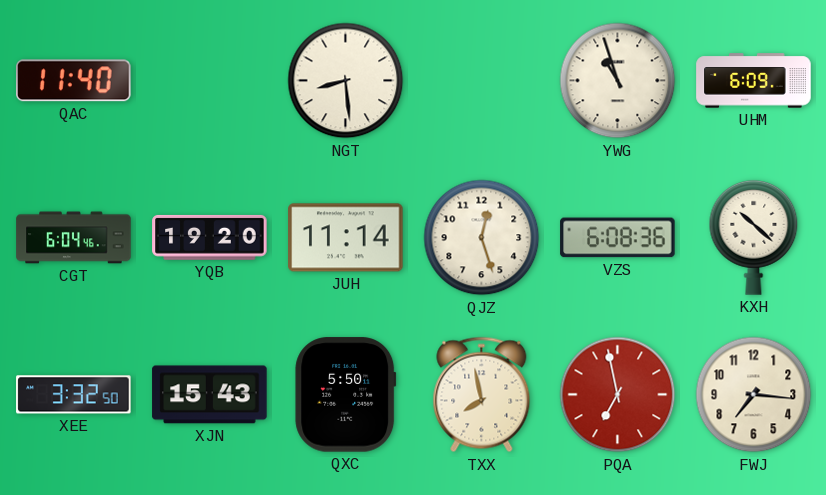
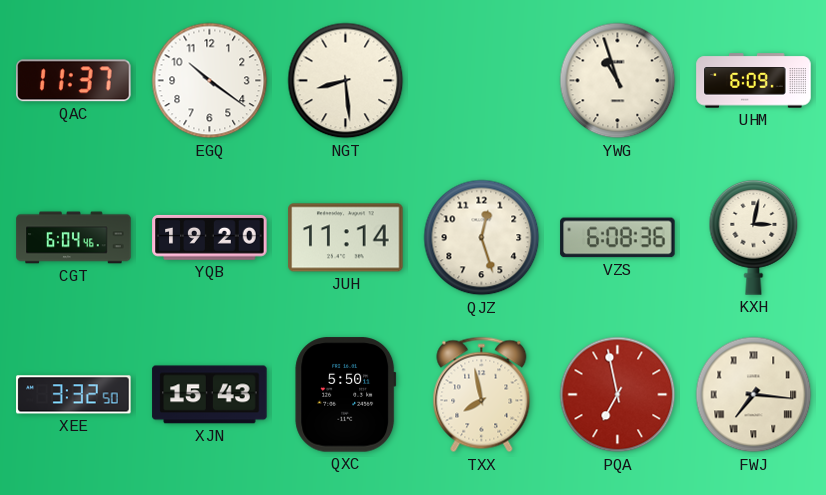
QAC: 11:40 -> 11:37 (74, 81)
EGQ: none -> 10:21 (210, 81)
KXH: 10:22 -> 3:02 (754, 237)
FWJ numerals: Arabic -> Roman (754, 395)
